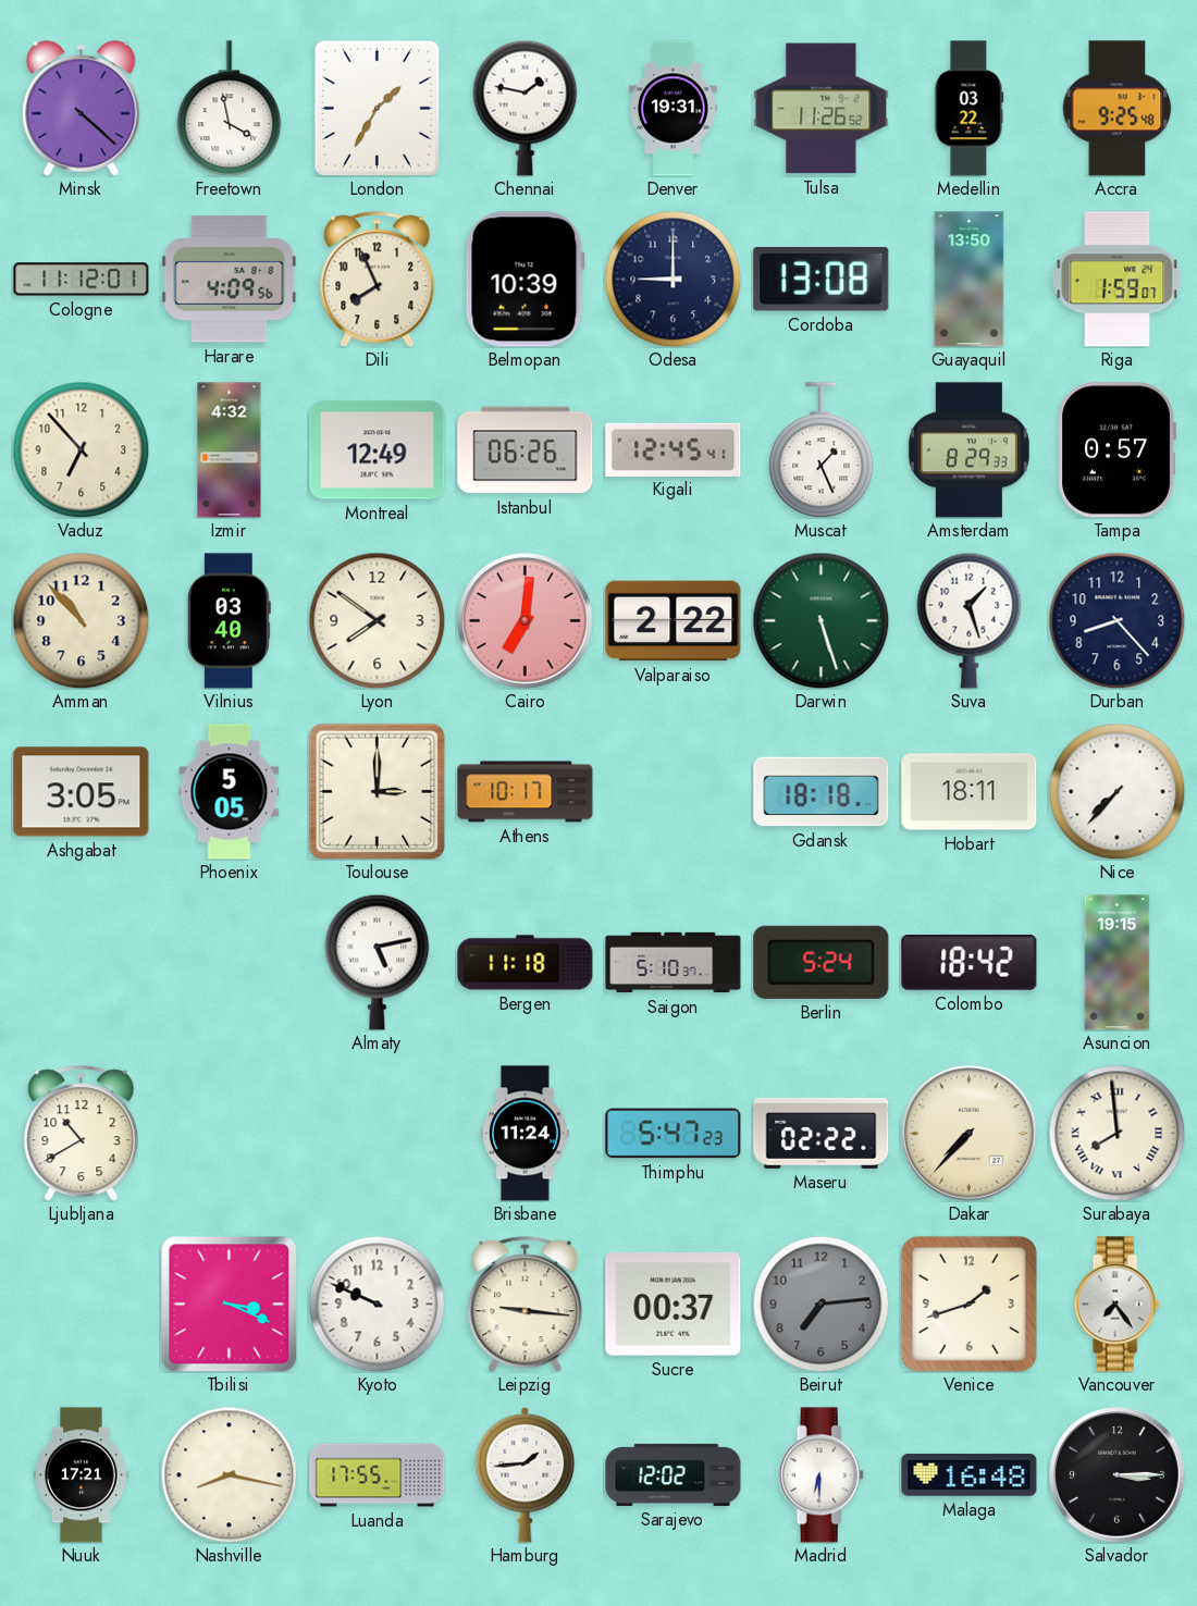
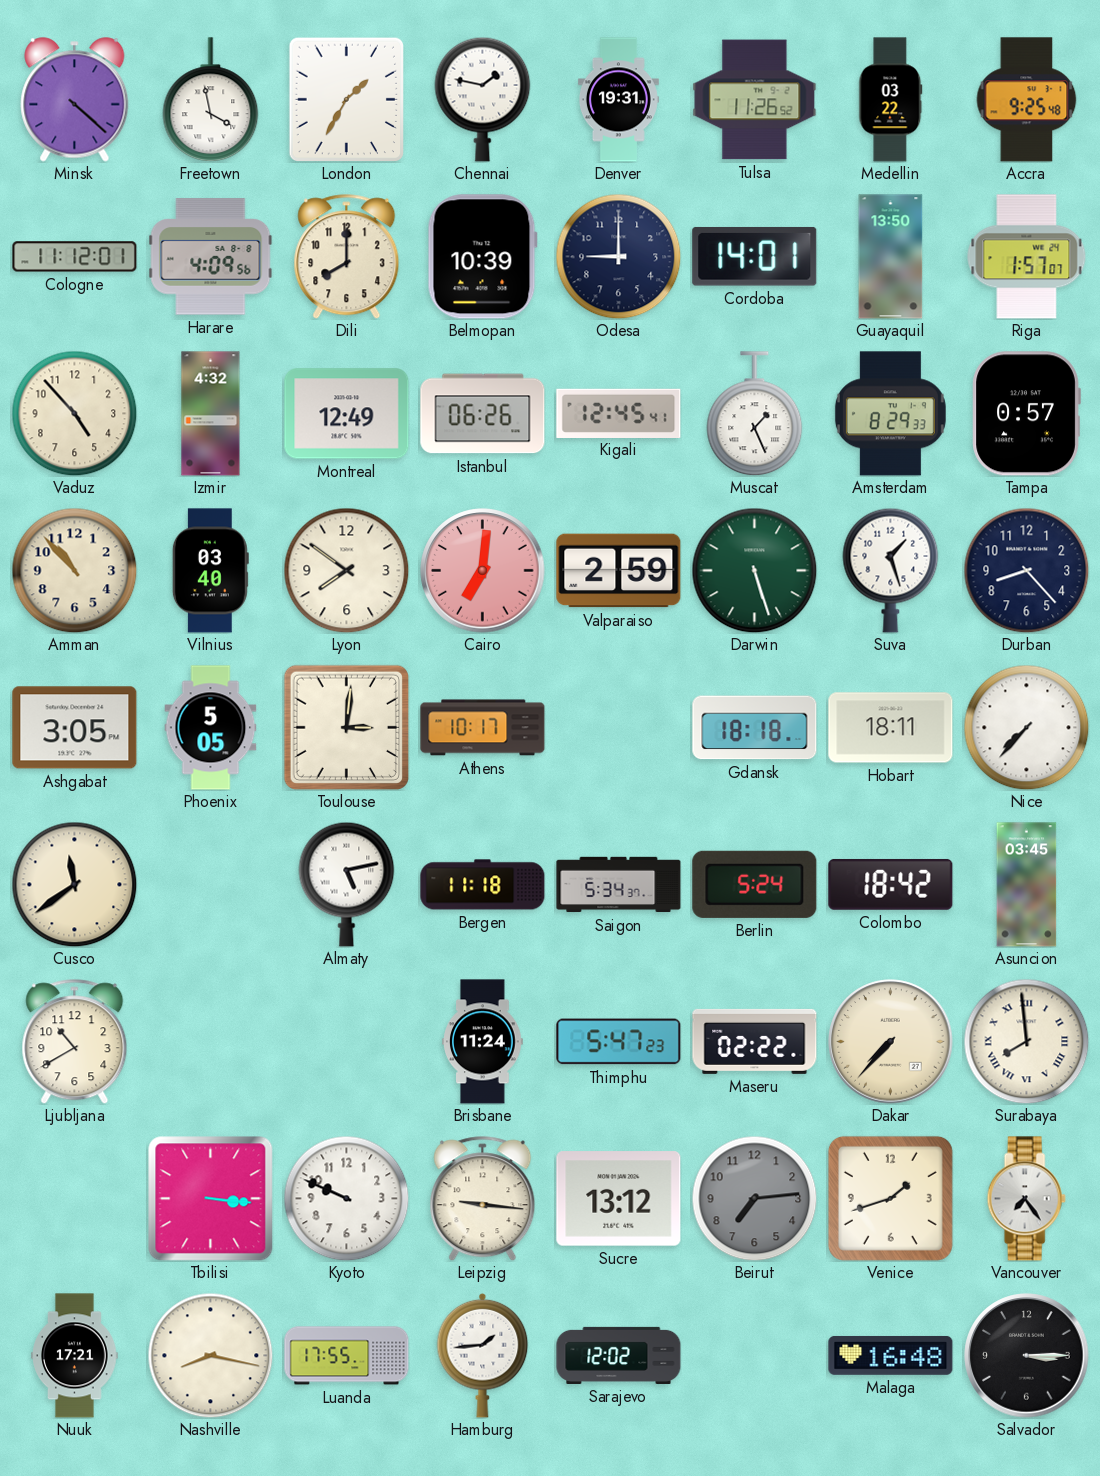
Dili: 7:56 -> 8:00 (347, 257)
Cordoba: 13:08 -> 14:01 (755, 257)
Riga: 1:59 -> 1:57 (1027, 257)
Vaduz: 6:53 -> 4:53 (74, 413)
Valparaiso: 2:22 -> 2:59 (619, 571)
Toulouse: 3:00 -> 3:01 (346, 727)
Cusco: none -> 11:39 (74, 884)
Saigon: 5:10 -> 5:34 (619, 885)
Asuncion: 19:15 -> 03:45 (1027, 885)
Tbilisi: 3:19 -> 3:16 (210, 1198)
Sucre: 00:37 -> 13:12 (619, 1199)
Madrid: 6:30 -> none (820, 1475)
